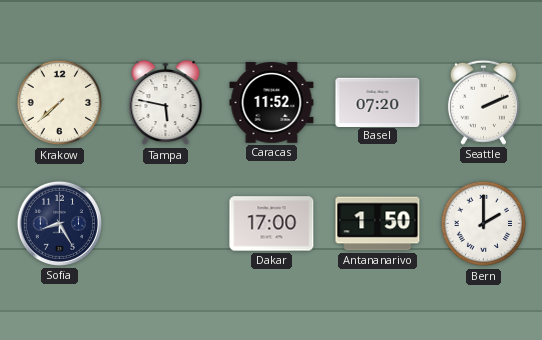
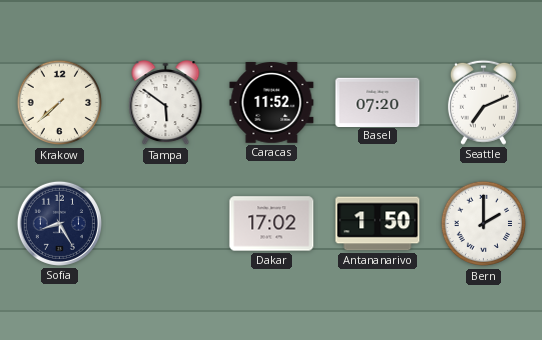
Tampa: 5:47 -> 5:51 (166, 103)
Seattle: 2:11 -> 7:11 (483, 102)
Dakar: 17:00 -> 17:02 (272, 224)
